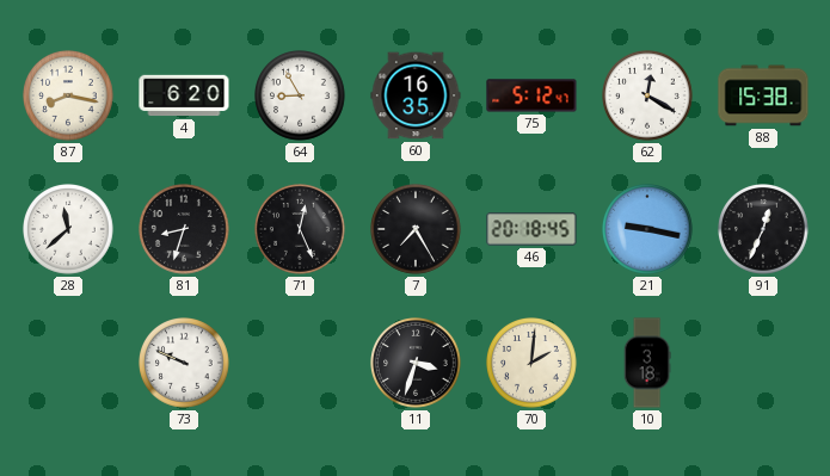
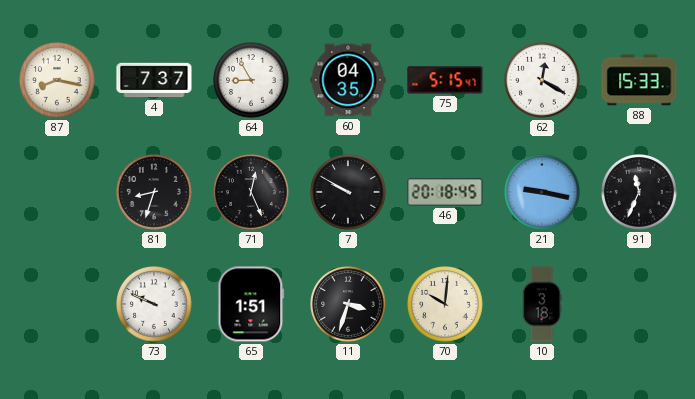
4: 6:20 -> 7:37 (154, 80)
60: 16:35 -> 04:35 (348, 80)
75: 5:12 -> 5:15 (445, 80)
88: 15:38 -> 15:33 (639, 80)
28: 11:38 -> none (69, 230)
7: 7:25 -> 9:50 (349, 193)
91: 12:34 -> 11:34 (640, 193)
65: none -> 1:51 (251, 304)
70: 2:01 -> 10:01 (446, 305)
